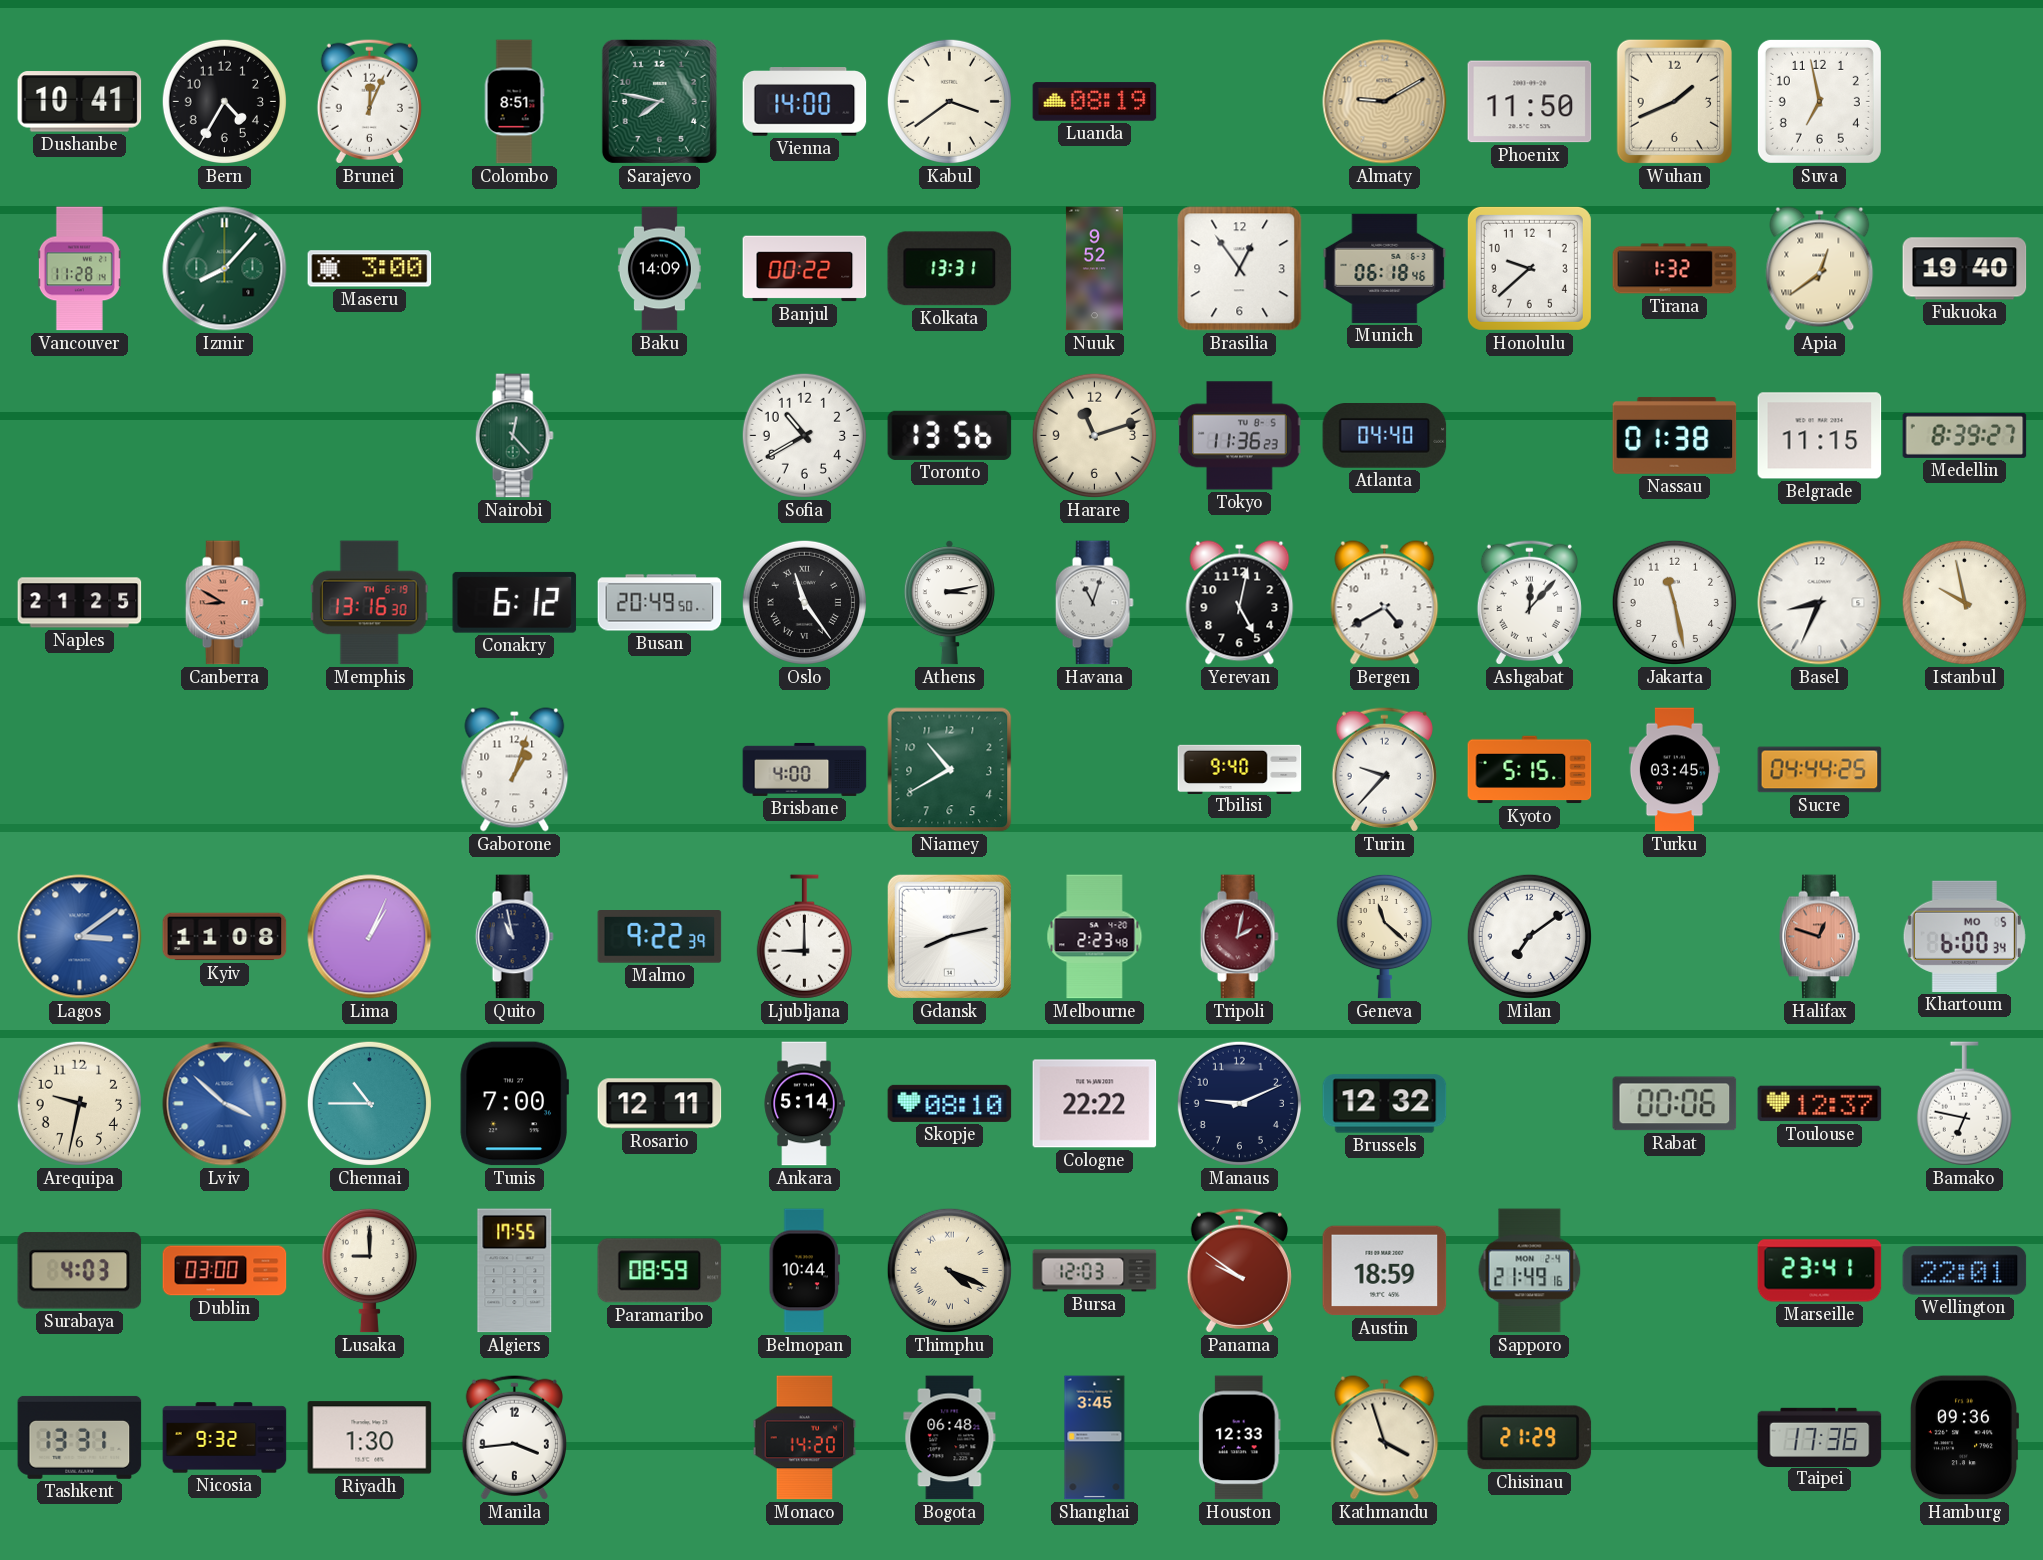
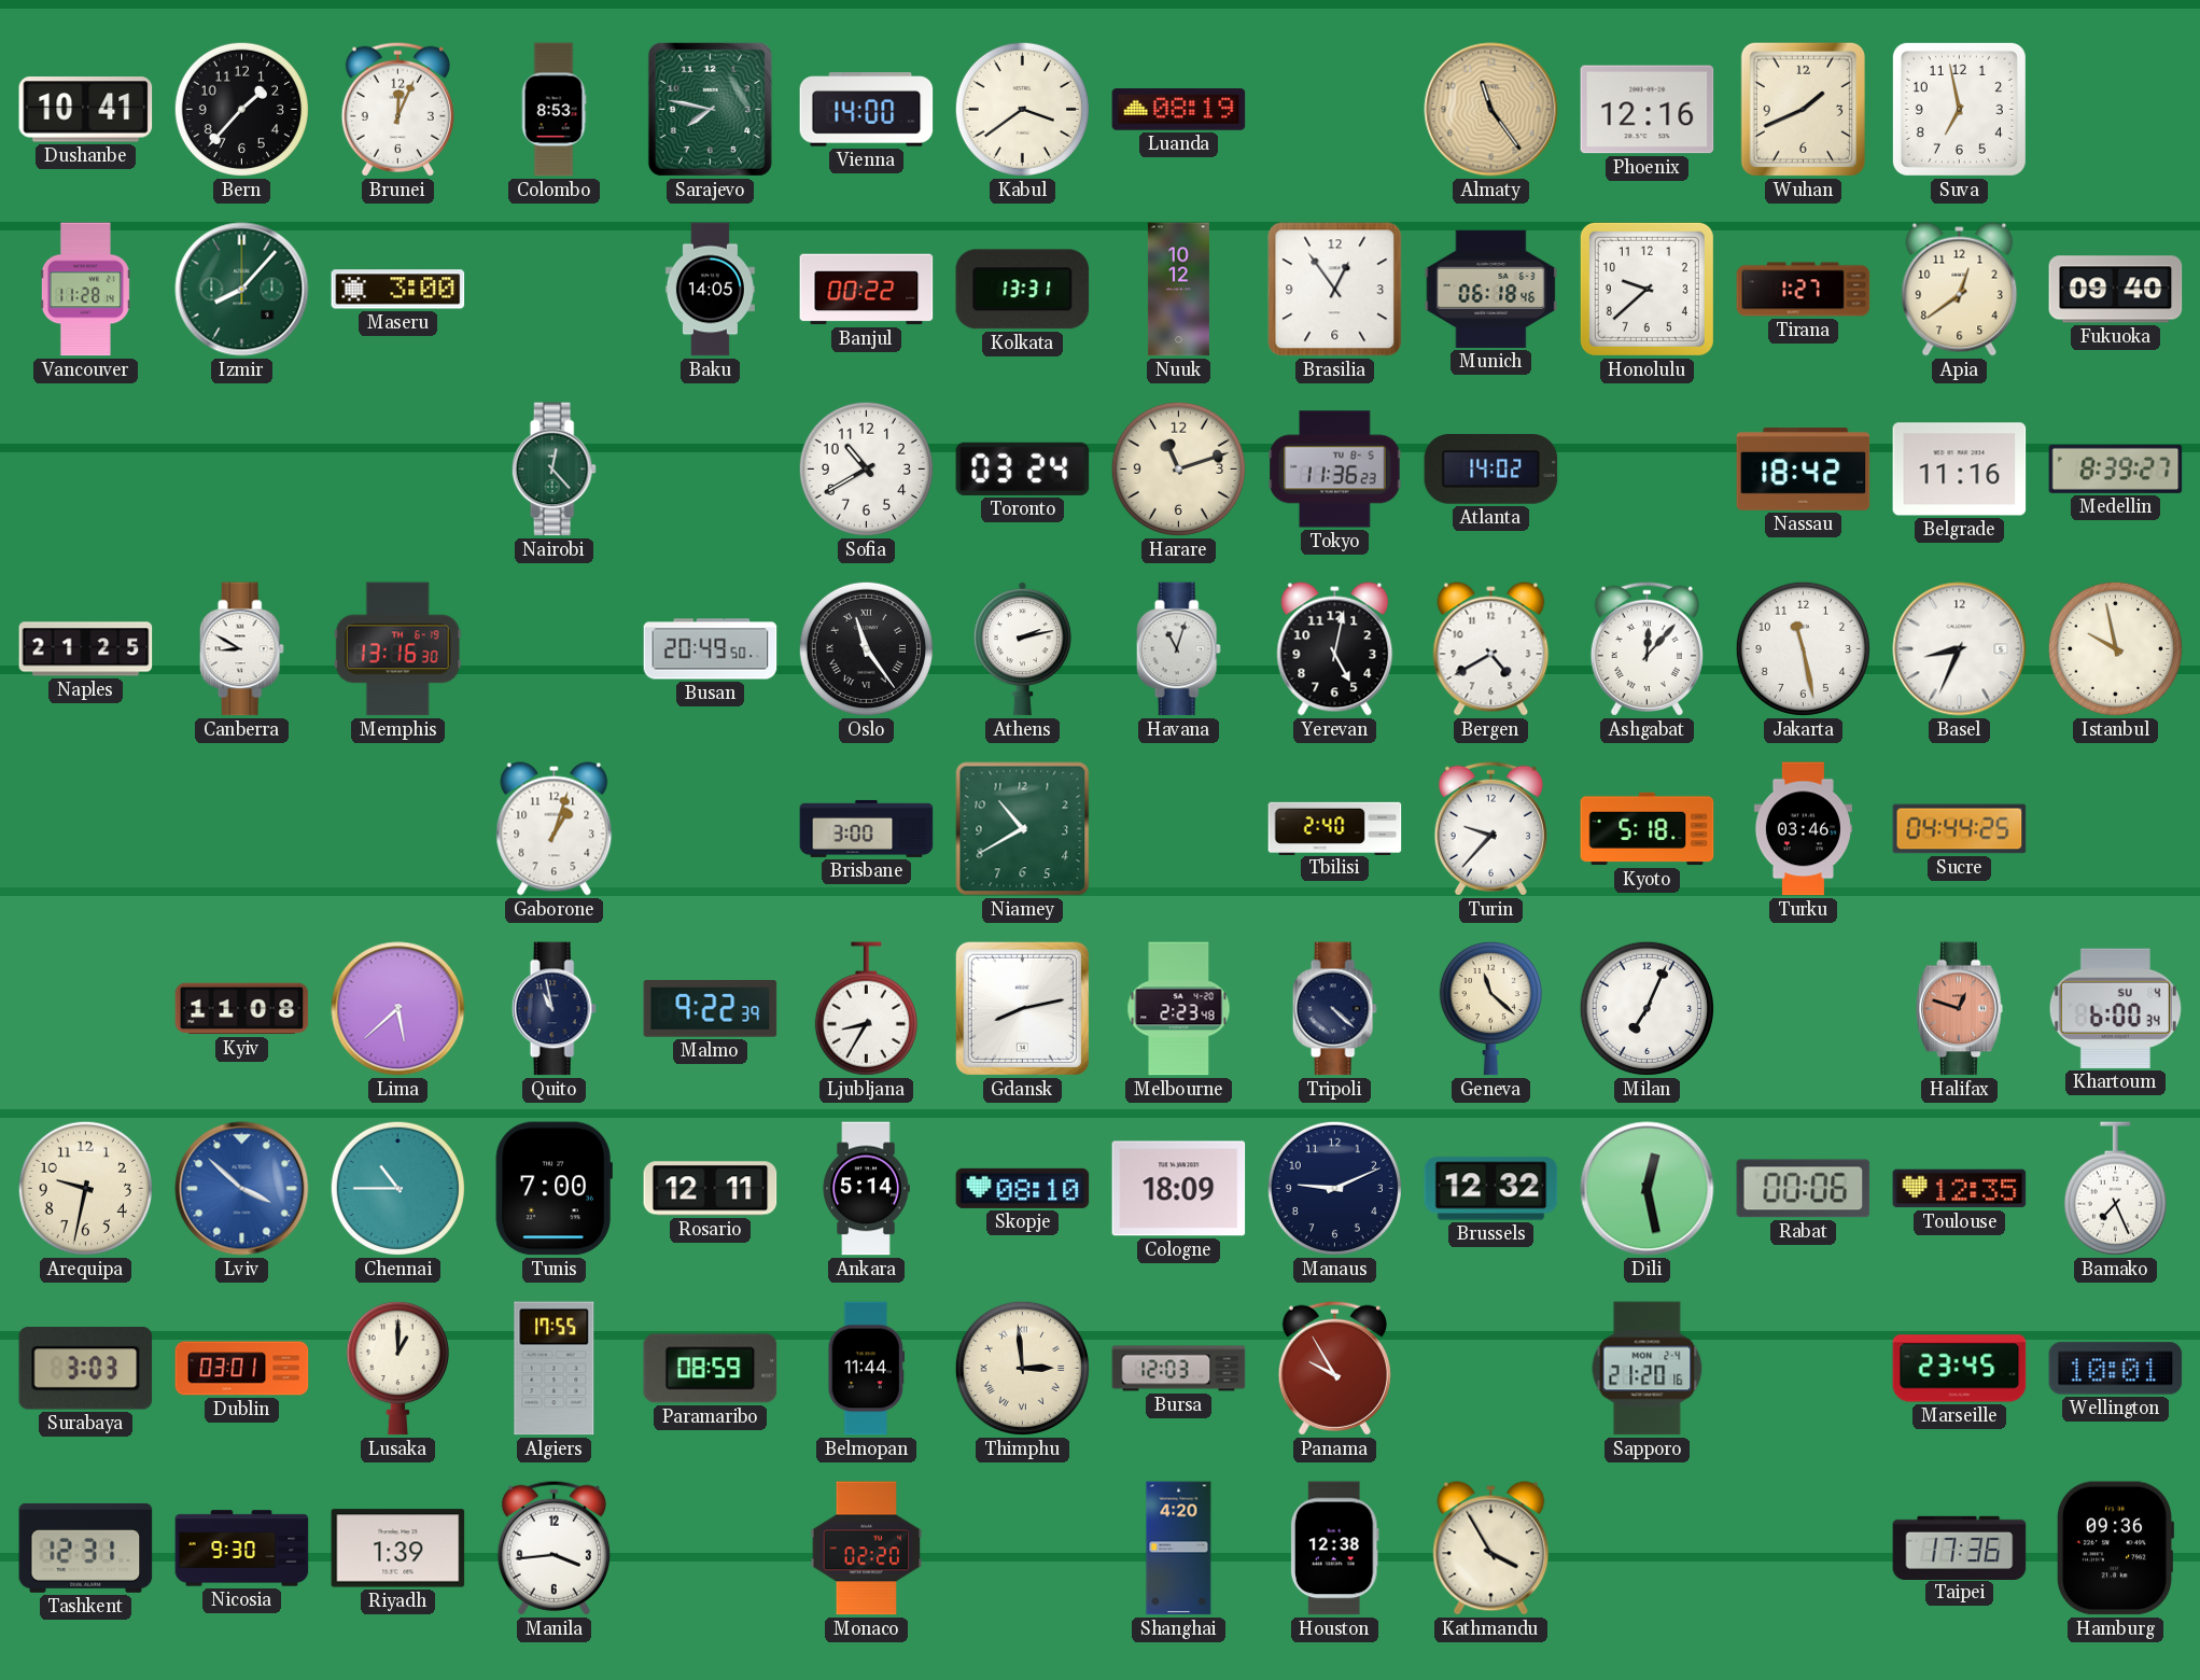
Bern: 4:35 -> 1:37 (241, 109)
Colombo: 8:51 -> 8:53 (553, 110)
Almaty: 9:10 -> 11:24 (1491, 110)
Phoenix: 11:50 -> 12:16 (1648, 110)
Baku: 14:09 -> 14:05 (710, 290)
Nuuk: 9:52 -> 10:12 (1178, 290)
Tirana: 1:32 -> 1:27 (1804, 290)
Apia numerals: Roman -> Arabic (1960, 290)
Fukuoka: 19:40 -> 09:40 (2116, 290)
Toronto: 13:56 -> 03:24 (1023, 468)
Atlanta: 04:40 -> 14:02 (1491, 470)
Nassau: 01:38 -> 18:42 (1804, 468)
Belgrade: 11:15 -> 11:16 (1960, 470)
Canberra dial: salmon -> white (241, 649)
Conakry: 6:12 -> none (515, 602)
Athens: 3:13 -> 2:13 (1022, 649)
Brisbane: 4:00 -> 3:00 (867, 828)
Tbilisi: 9:40 -> 2:40 (1335, 828)
Kyoto: 5:15 -> 5:18 (1648, 829)
Turku: 03:45 -> 03:46 (1803, 829)
Lagos: 3:09 -> none (80, 937)
Lima: 1:04 -> 5:38 (398, 1009)
Ljubljana: 9:00 -> 8:35 (866, 1009)
Tripoli: 2:02 -> 4:22 (1334, 1009)
Tripoli dial: burgundy -> navy (1334, 1009)
Milan: 7:09 -> 7:04 (1647, 1008)
Khartoum date: MO 5 -> SU 4 (2115, 1008)
Cologne: 22:22 -> 18:09 (1179, 1189)
Dili: none -> 12:28 (1648, 1189)
Toulouse: 12:37 -> 12:35 (1960, 1189)
Bamako: 6:47 -> 7:26 (2115, 1189)
Surabaya: 4:03 -> 3:03 (86, 1369)
Dublin: 03:00 -> 03:01 (242, 1369)
Lusaka: 9:00 -> 1:00 (397, 1368)
Belmopan: 10:44 -> 11:44 (867, 1369)
Thimphu: 4:19 -> 2:59 (1022, 1368)
Panama: 9:51 -> 9:55 (1334, 1368)
Austin: 18:59 -> none (1385, 1271)
Sapporo: 21:49 -> 21:20 (1648, 1369)
Marseille: 23:41 -> 23:45 (1960, 1369)
Wellington: 22:01 -> 10:01 (2116, 1369)
Tashkent: 13:31 -> 12:31 (86, 1548)
Nicosia: 9:32 -> 9:30 (242, 1549)
Riyadh: 1:30 -> 1:39 (398, 1549)
Monaco: 14:20 -> 02:20 (867, 1549)
Bogota: 06:48 -> none (950, 1438)
Shanghai: 3:45 -> 4:20 (1179, 1549)
Houston: 12:33 -> 12:38 (1334, 1549)
Kathmandu: 3:57 -> 3:55 (1491, 1549)
Chisinau: 21:29 -> none (1530, 1438)
